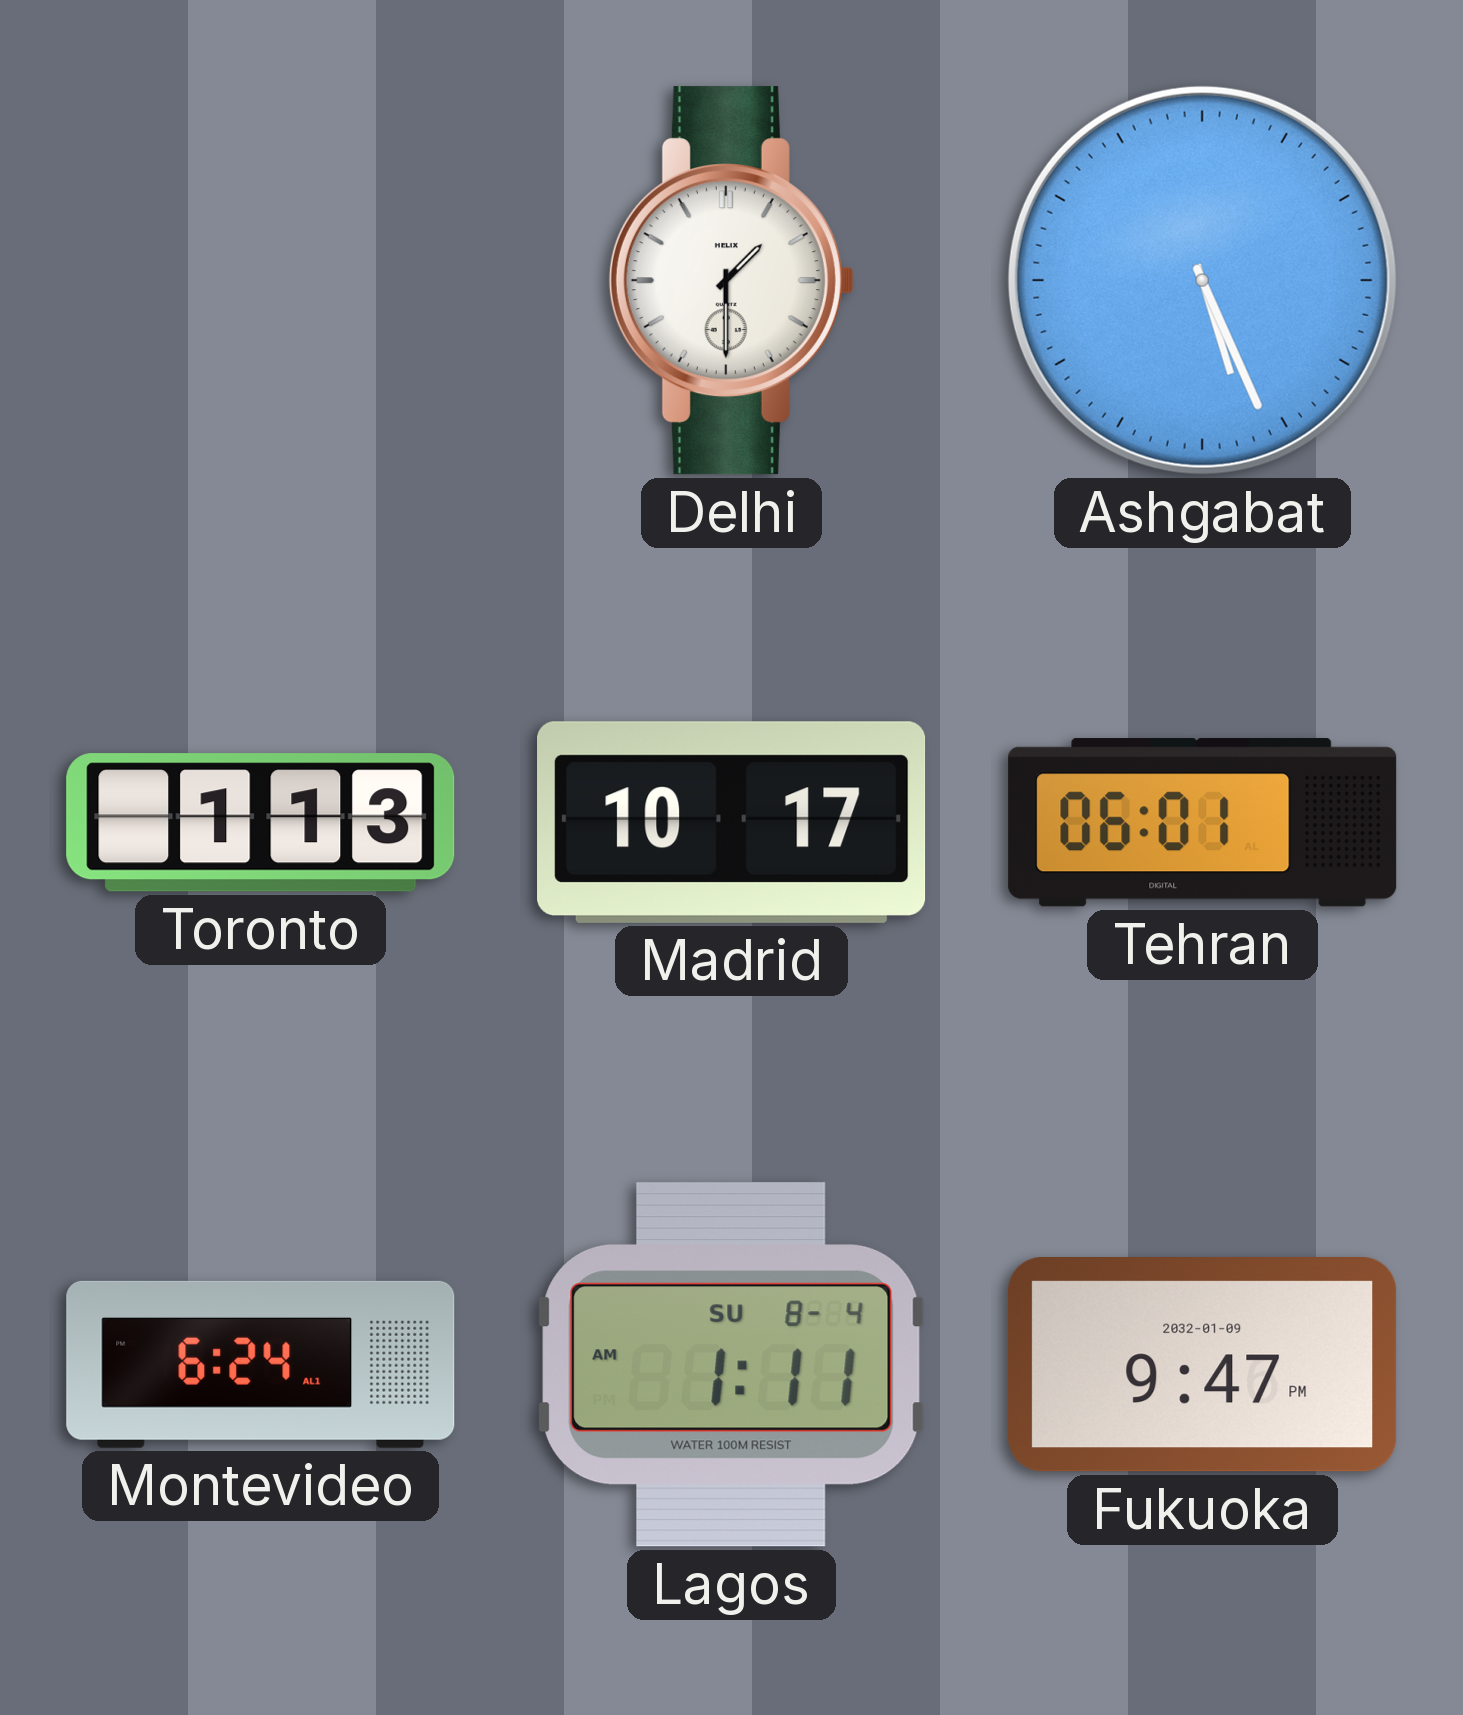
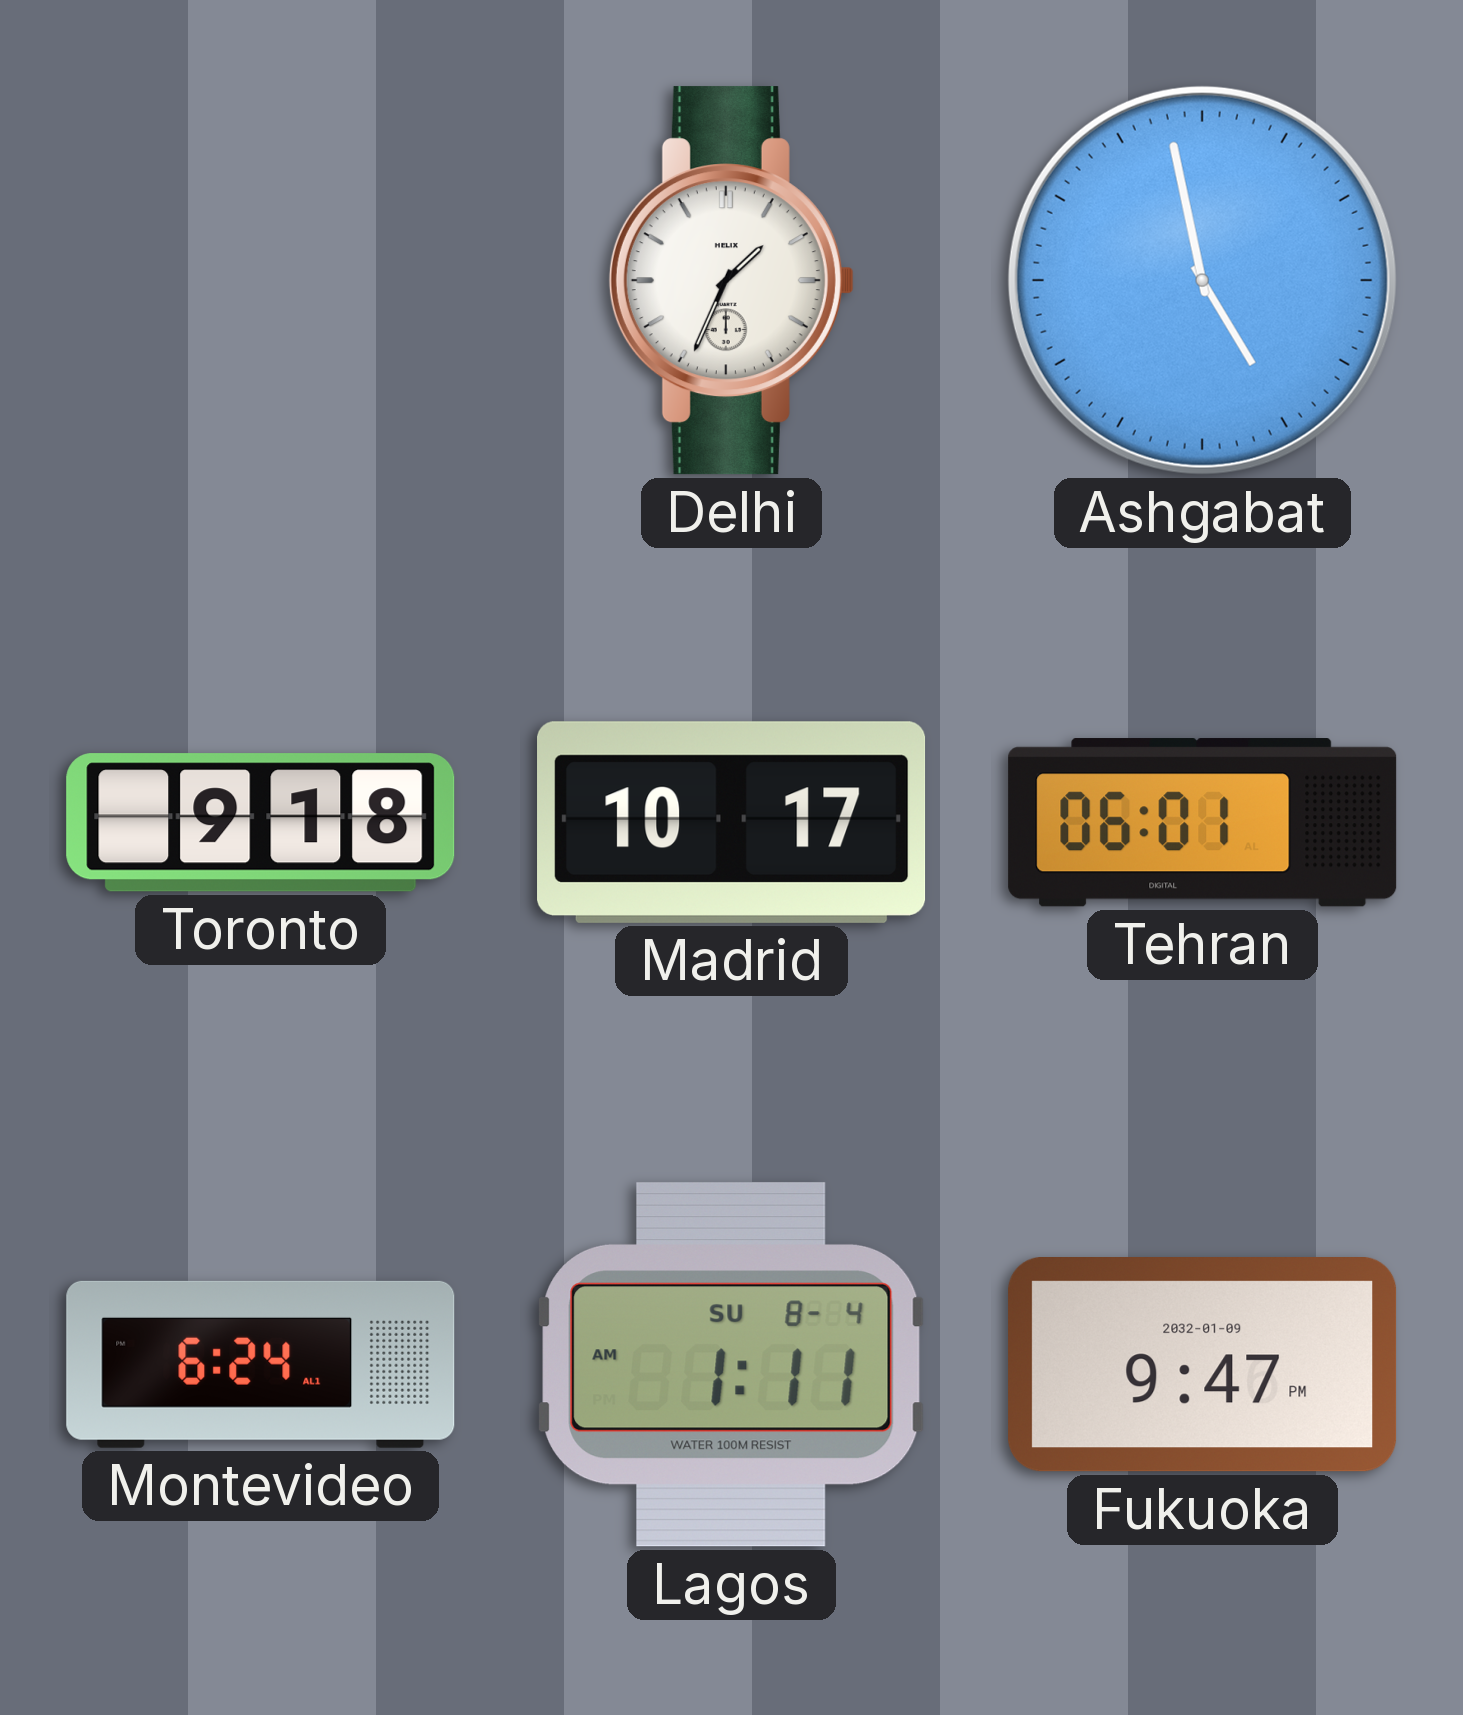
Delhi: 1:30 -> 1:34 (731, 281)
Ashgabat: 5:26 -> 4:58 (1202, 280)
Toronto: 1:13 -> 9:18 (261, 823)
